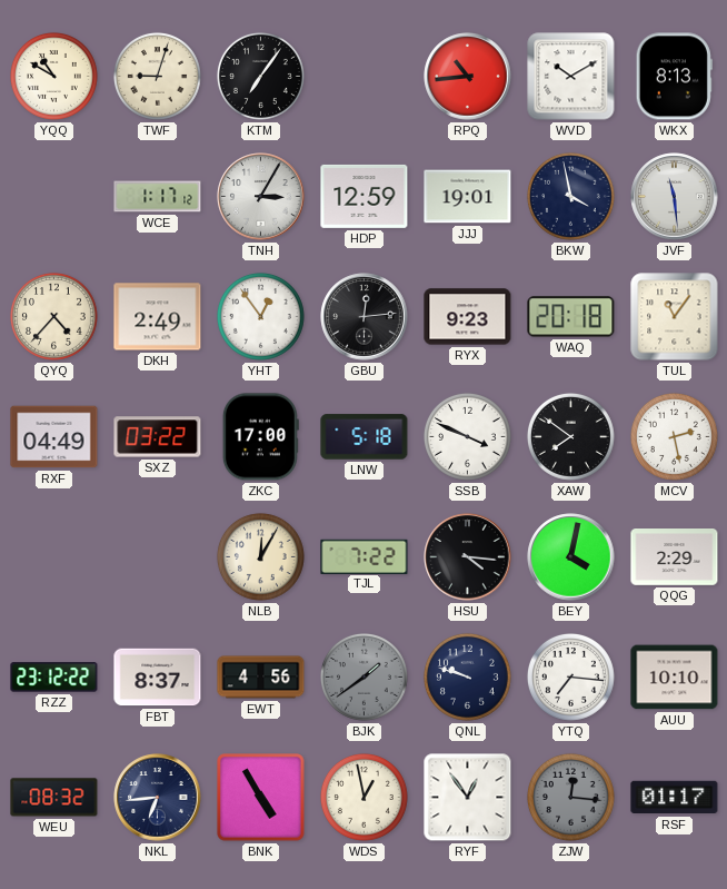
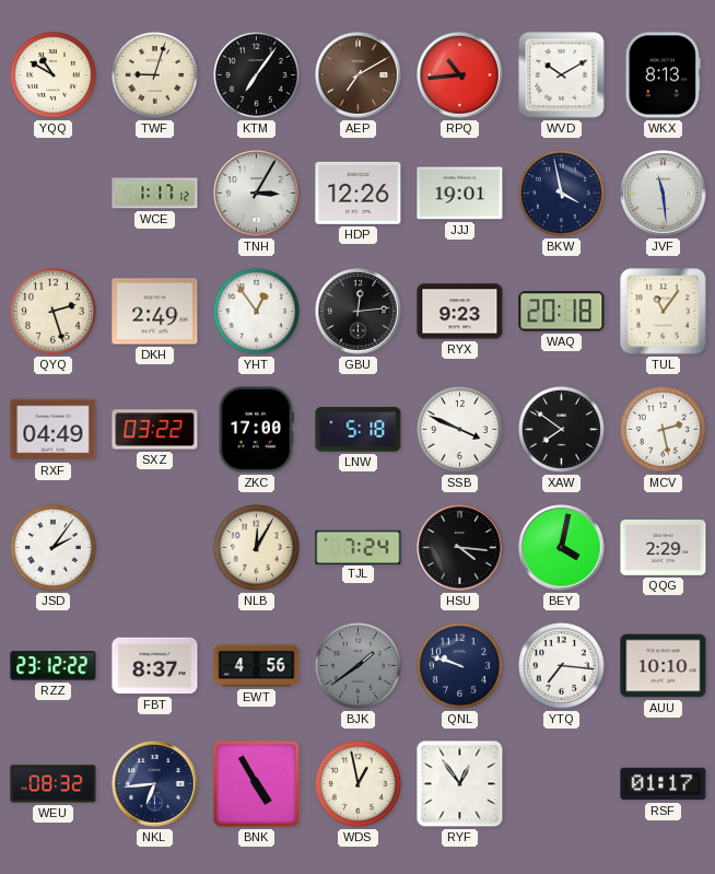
AEP: none -> 7:10 (359, 75)
HDP: 12:59 -> 12:26 (359, 193)
QYQ: 4:37 -> 2:27 (52, 311)
JSD: none -> 2:06 (52, 547)
TJL: 7:22 -> 7:24 (359, 547)
ZJW: 12:16 -> none (570, 797)
